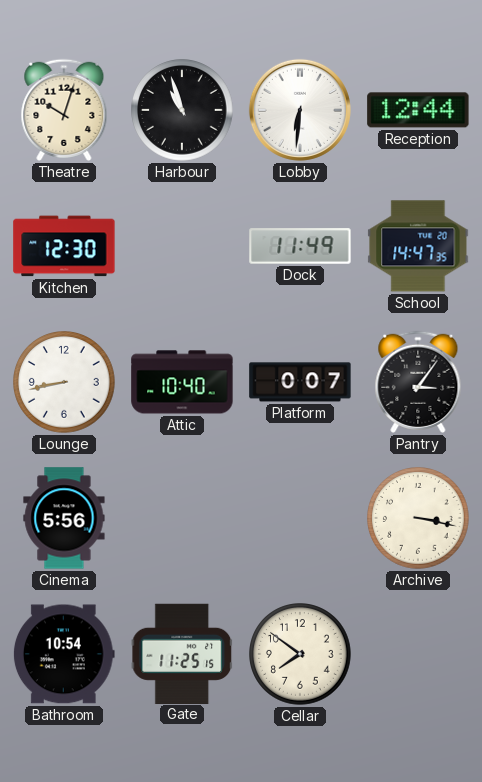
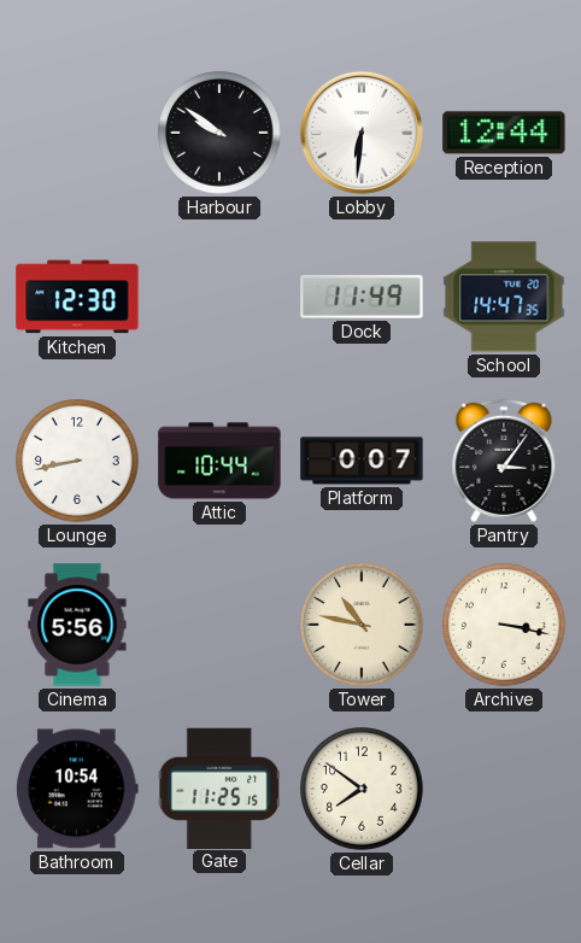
Theatre: 10:03 -> none (64, 110)
Harbour: 10:57 -> 9:51 (221, 134)
Attic: 10:40 -> 10:44 (219, 461)
Tower: none -> 10:47 (363, 626)
